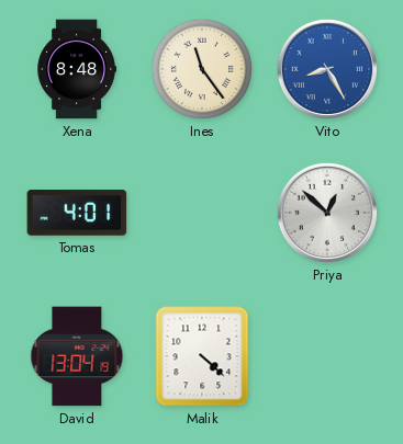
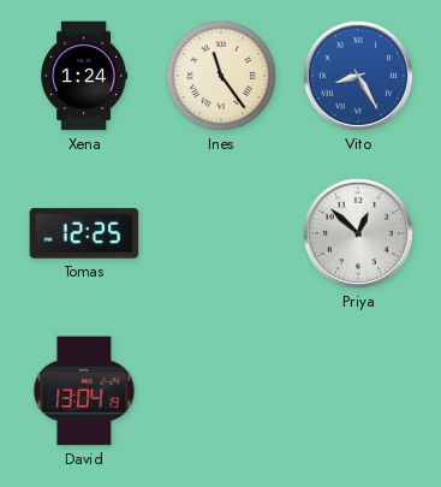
Xena: 8:48 -> 1:24 (83, 76)
Tomas: 4:01 -> 12:25 (84, 233)
Malik: 4:22 -> none (202, 356)
